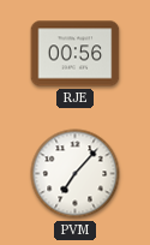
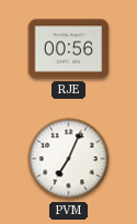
PVM: 7:07 -> 7:04 (69, 159)
